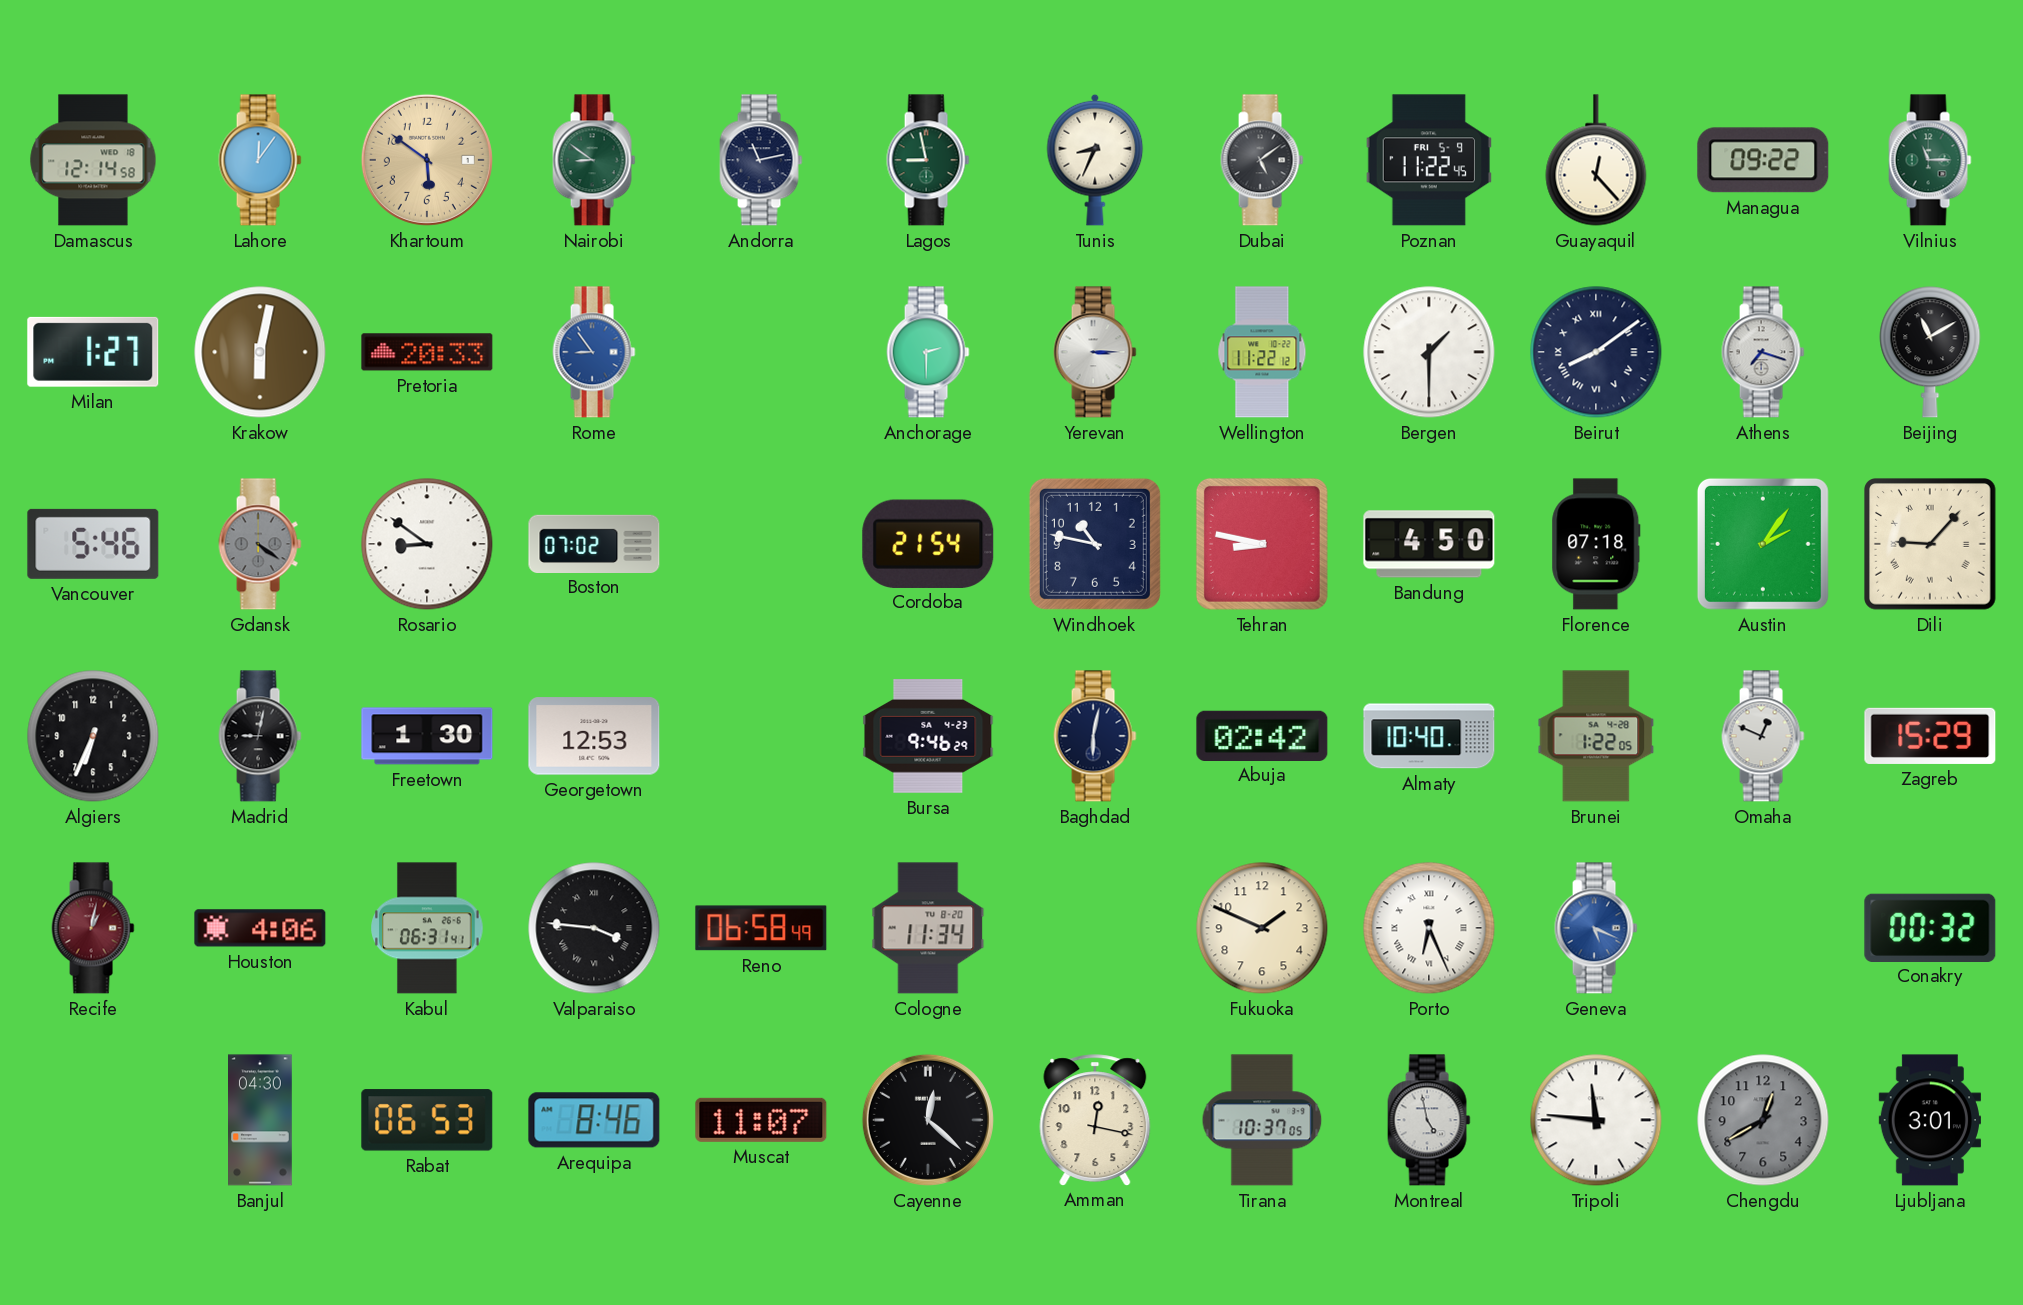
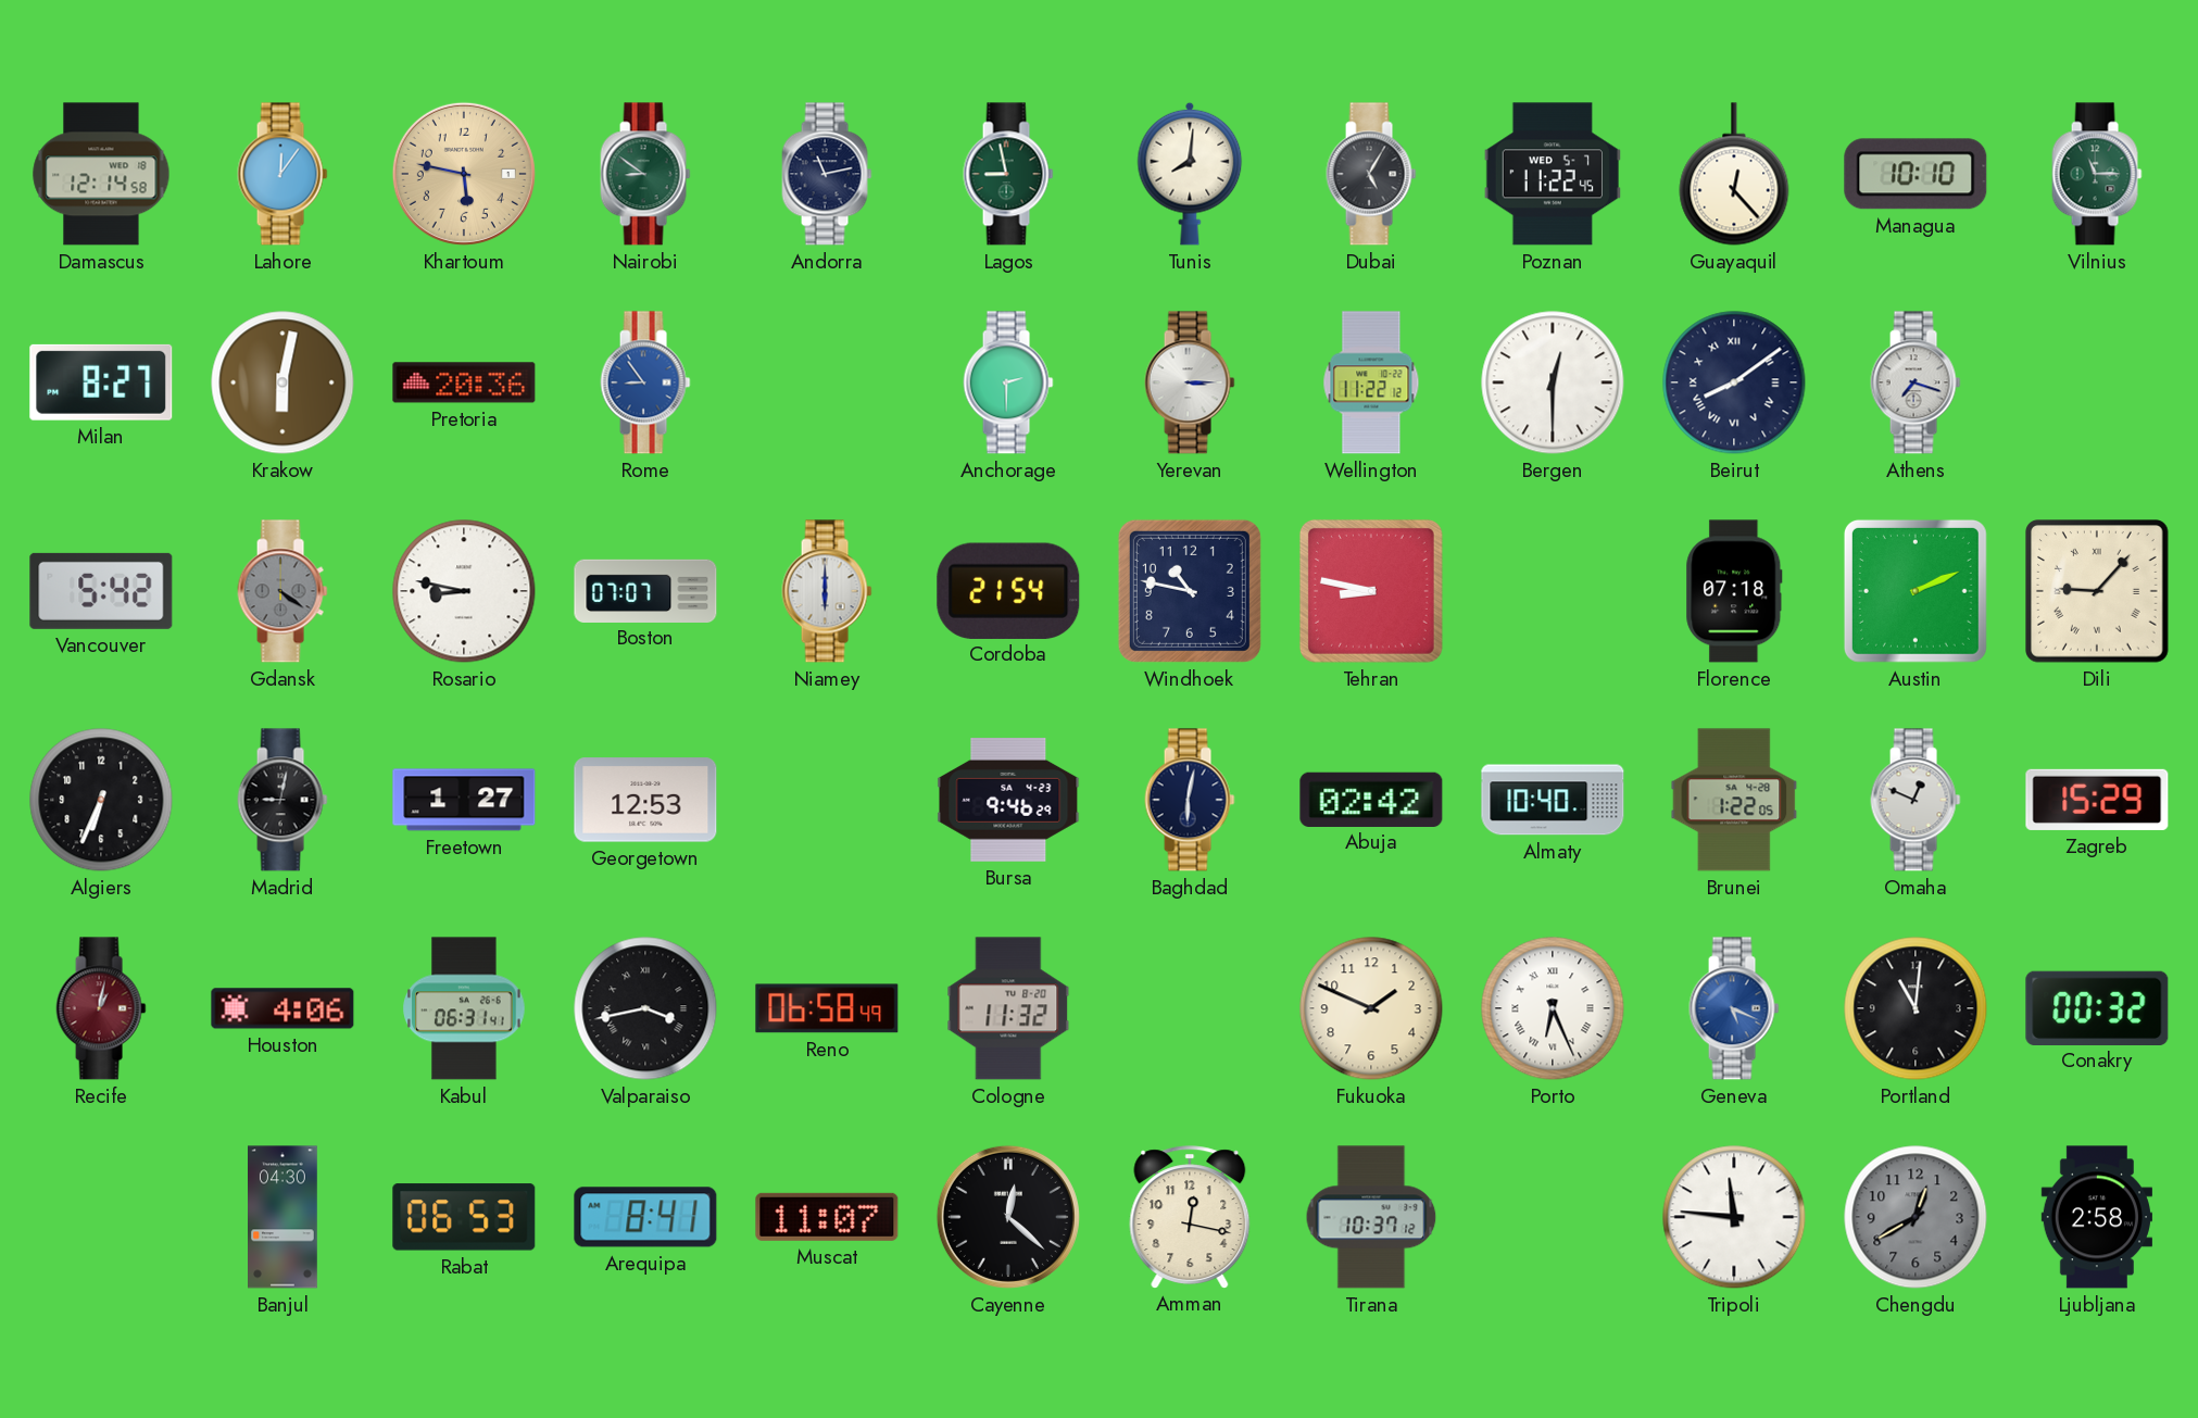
Khartoum: 5:51 -> 5:47 (464, 174)
Tunis: 8:34 -> 8:01 (1190, 174)
Dubai: 5:09 -> 5:05 (1371, 174)
Poznan date: FRI 5-9 -> WED 5-7 (1553, 174)
Managua: 09:22 -> 10:10 (1916, 174)
Milan: 1:27 -> 8:27 (101, 382)
Pretoria: 20:33 -> 20:36 (464, 382)
Bergen: 1:30 -> 12:30 (1553, 382)
Beijing: 11:10 -> none (1930, 352)
Vancouver: 5:46 -> 5:42 (101, 591)
Rosario: 8:51 -> 8:47 (464, 591)
Boston: 07:02 -> 07:07 (645, 590)
Niamey: none -> 6:00 (827, 591)
Bandung: 4:50 -> none (1429, 544)
Austin: 2:06 -> 2:11 (1916, 591)
Freetown: 1:30 -> 1:27 (464, 800)
Valparaiso: 3:46 -> 3:43 (645, 1008)
Cologne: 11:34 -> 11:32 (1008, 1008)
Portland: none -> 11:01 (1916, 1008)
Arequipa: 8:46 -> 8:41 (645, 1217)
Tirana: 10:37:05 -> 10:37:12 (1371, 1217)
Montreal: 4:58 -> none (1429, 1120)
Ljubljana: 3:01 -> 2:58 (2097, 1217)
